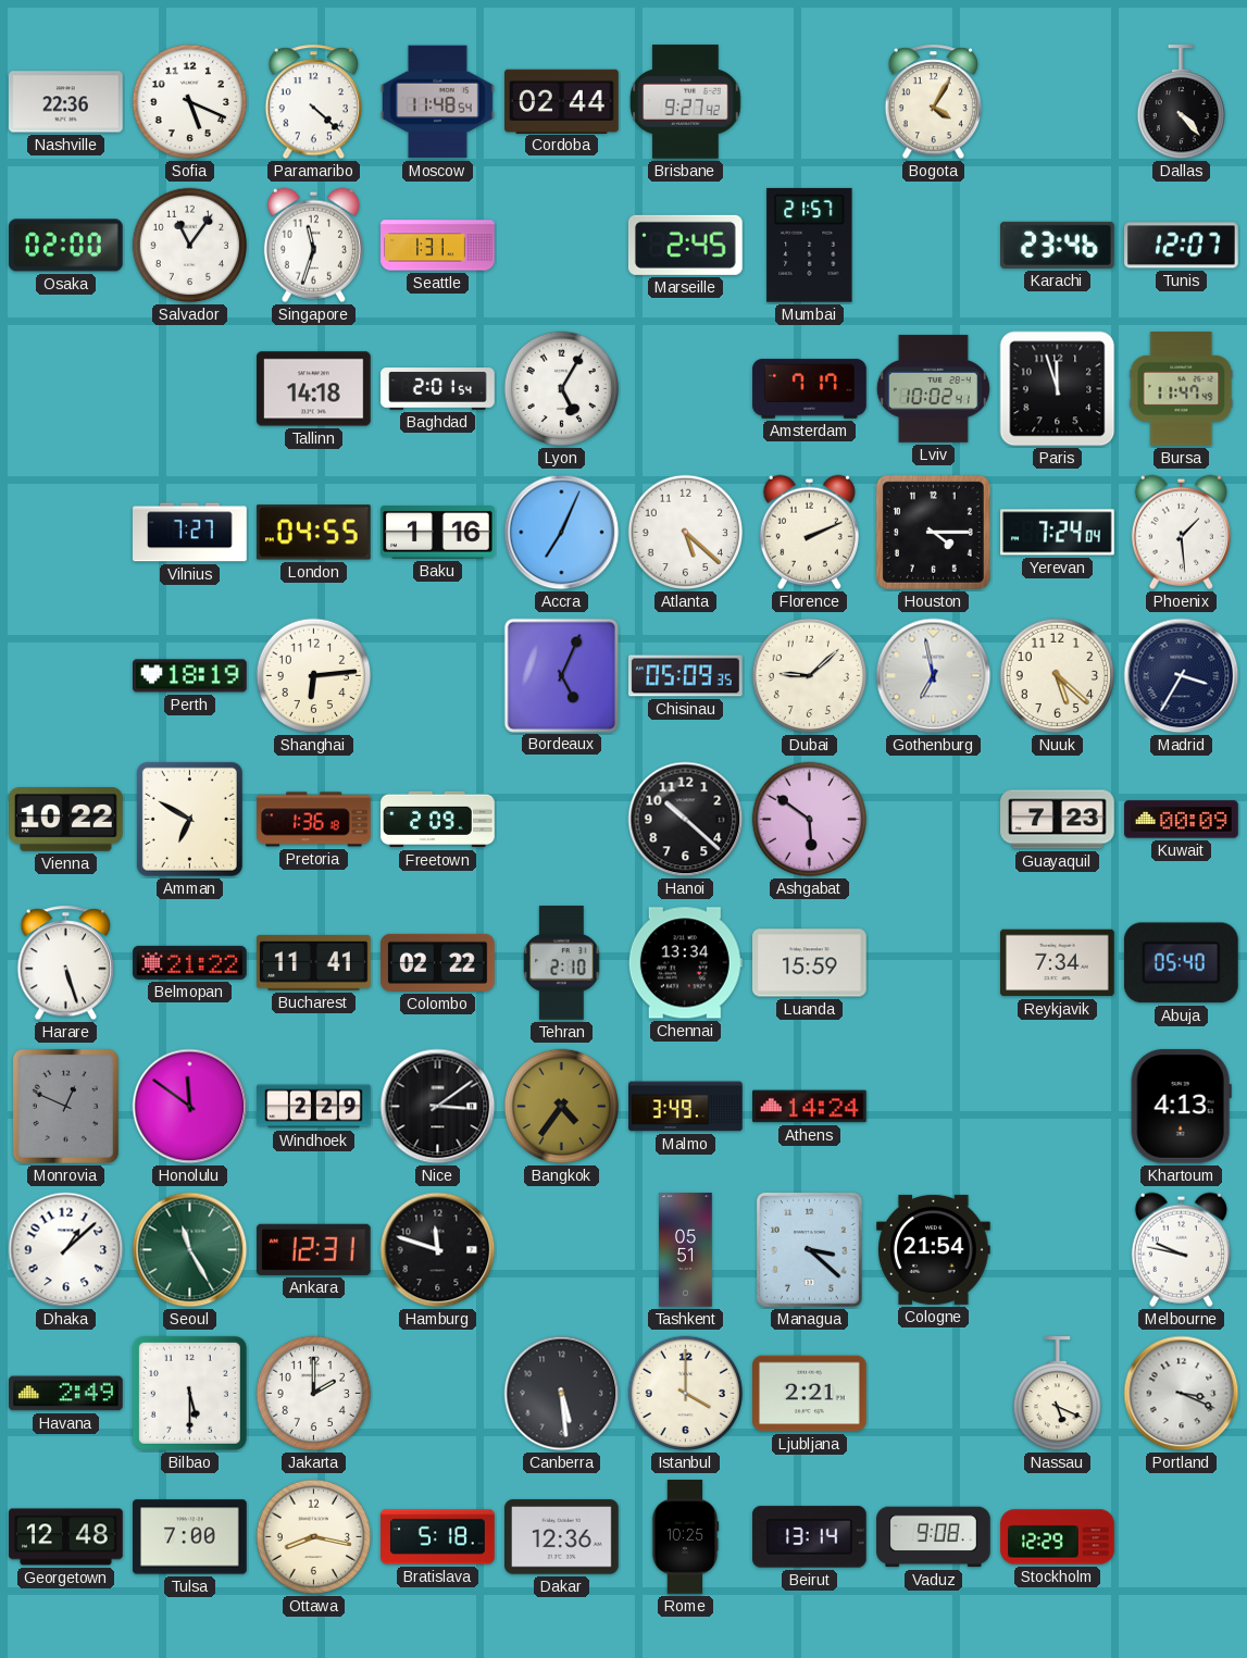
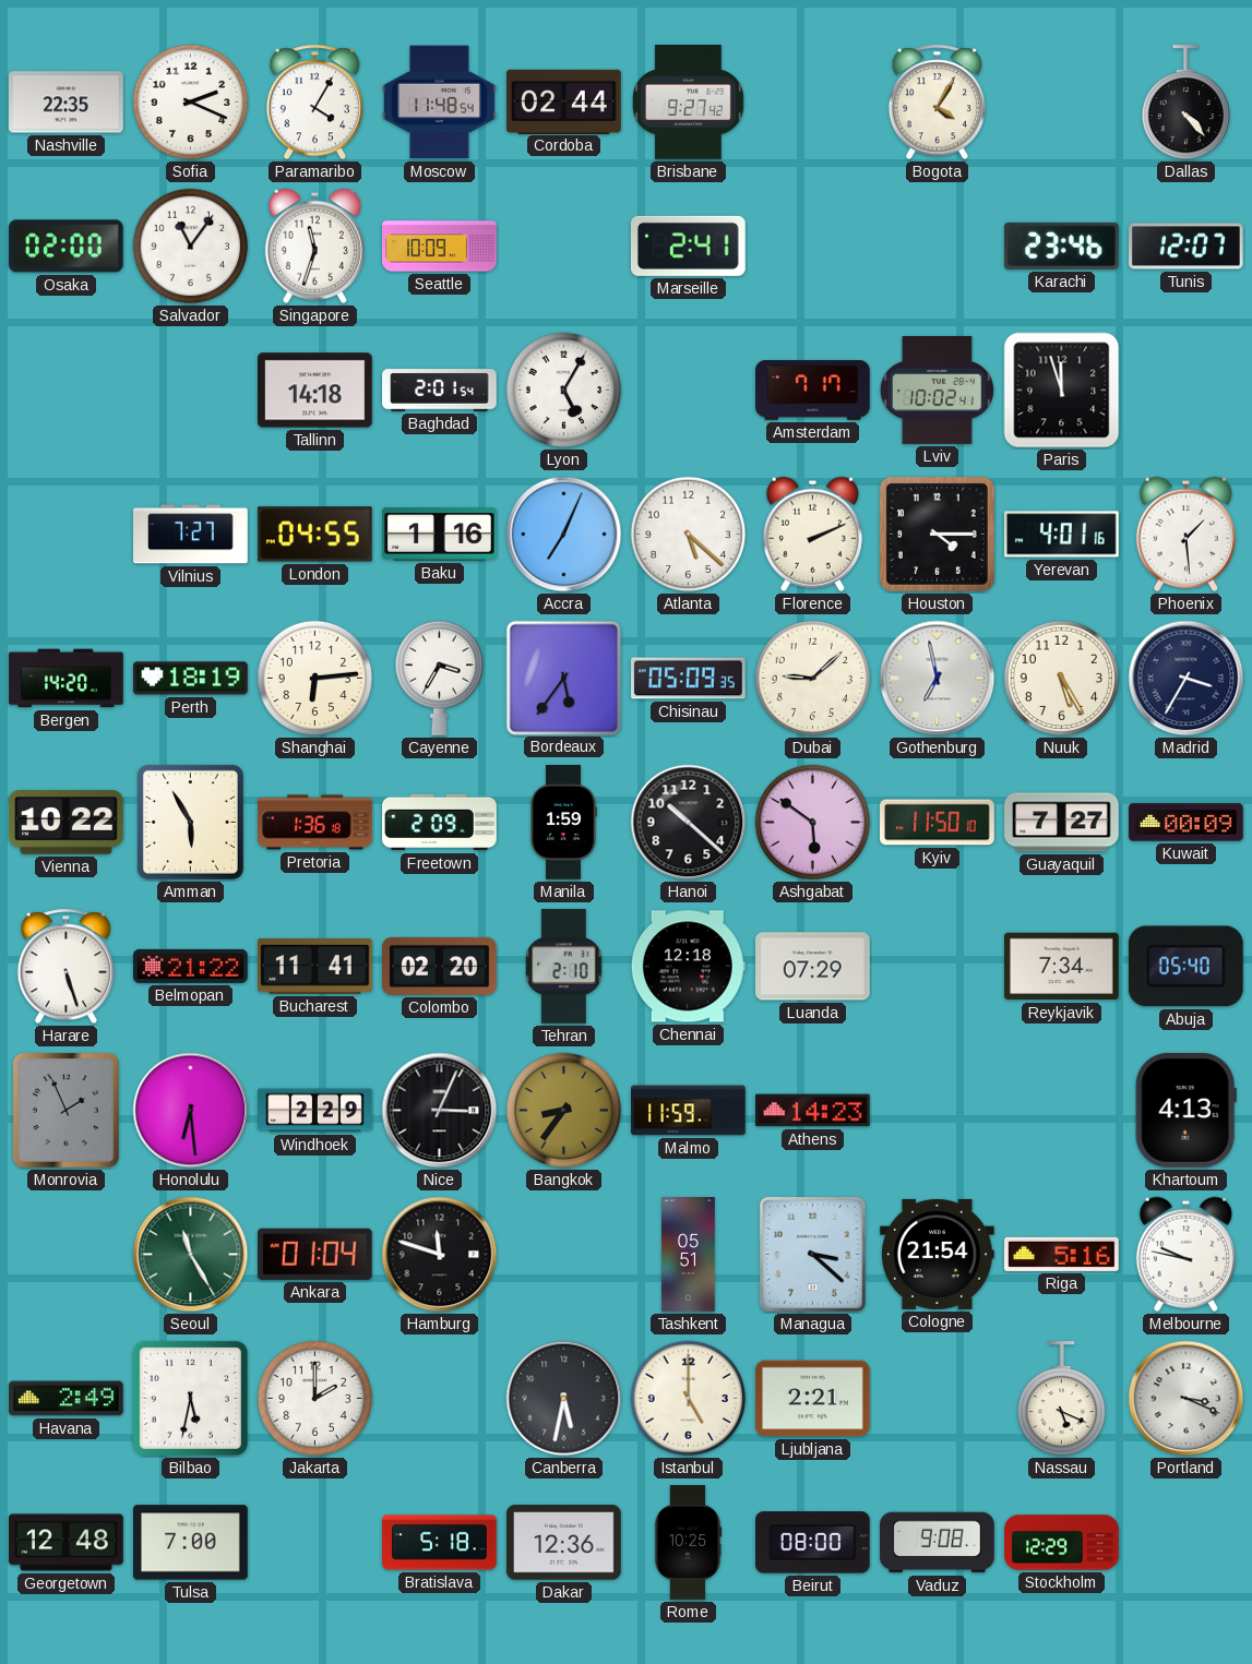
Nashville: 22:36 -> 22:35 (67, 103)
Sofia: 5:19 -> 2:19 (191, 103)
Paramaribo: 4:22 -> 4:05 (314, 103)
Seattle: 1:31 -> 10:09 (440, 247)
Marseille: 2:45 -> 2:41 (688, 246)
Mumbai: 21:57 -> none (810, 245)
Bursa: 11:47 -> none (1182, 389)
Yerevan: 7:24 -> 4:01 (1062, 535)
Bergen: none -> 14:20 (67, 679)
Cayenne: none -> 3:35 (439, 678)
Bordeaux: 5:04 -> 5:36 (563, 678)
Nuuk: 5:22 -> 5:25 (1062, 679)
Amman: 6:50 -> 5:55 (190, 822)
Manila: none -> 1:59 (563, 823)
Kyiv: none -> 11:50 (938, 823)
Guayaquil: 7:23 -> 7:27 (1062, 823)
Colombo: 02:22 -> 02:20 (440, 966)
Chennai: 13:34 -> 12:18 (688, 967)
Luanda: 15:59 -> 07:29 (813, 967)
Monrovia: 12:49 -> 1:56 (65, 1110)
Honolulu: 11:51 -> 6:29 (191, 1111)
Nice: 3:09 -> 3:04 (440, 1111)
Bangkok: 4:36 -> 8:36 (564, 1111)
Malmo: 3:49 -> 11:59 (689, 1111)
Athens: 14:24 -> 14:23 (813, 1111)
Dhaka: 1:08 -> none (66, 1250)
Ankara: 12:31 -> 01:04 (314, 1254)
Riga: none -> 5:16 (1062, 1254)
Bilbao: 5:30 -> 5:32 (190, 1398)
Canberra: 5:29 -> 5:32 (564, 1399)
Istanbul: 4:00 -> 5:00 (689, 1399)
Ottawa: 8:17 -> none (314, 1537)
Beirut: 13:14 -> 08:00 (813, 1543)
